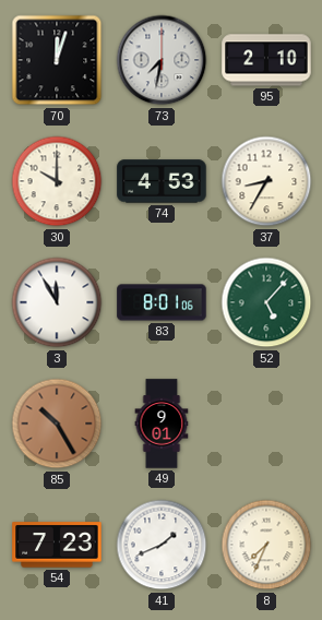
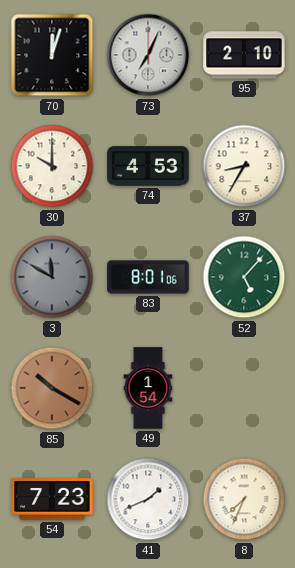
73: 7:32 -> 7:04 (148, 55)
3: 11:55 -> 11:50 (52, 277)
3 dial: white -> grey (52, 277)
85: 10:25 -> 10:20 (52, 388)
49: 9:01 -> 1:54 (148, 388)
